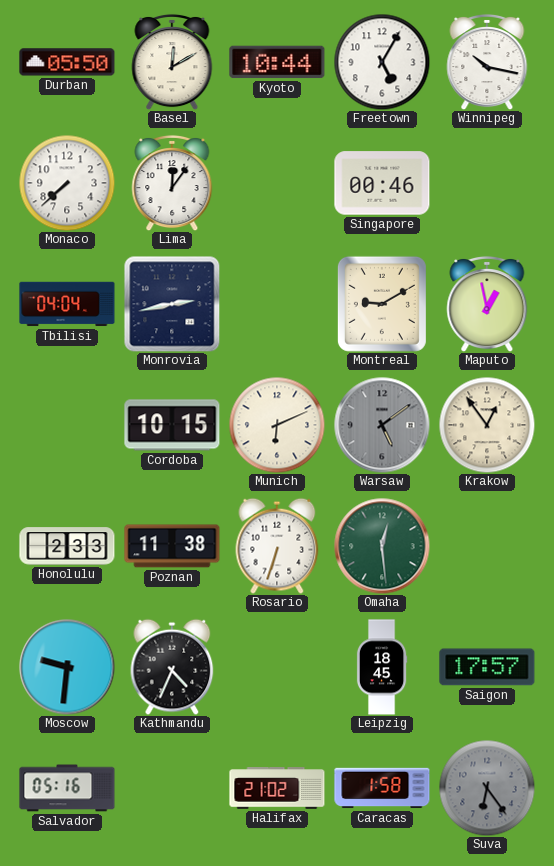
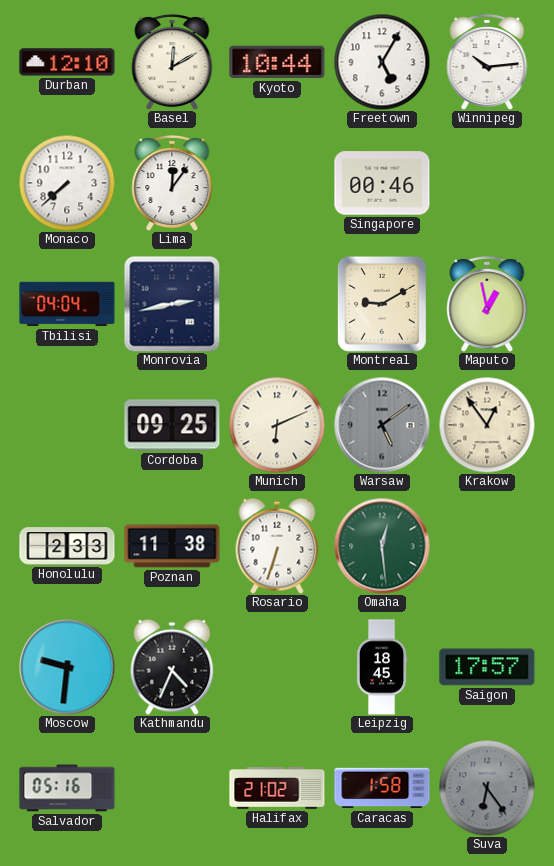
Durban: 05:50 -> 12:10 (67, 62)
Winnipeg: 10:17 -> 10:14 (487, 62)
Cordoba: 10:15 -> 09:25 (172, 425)
